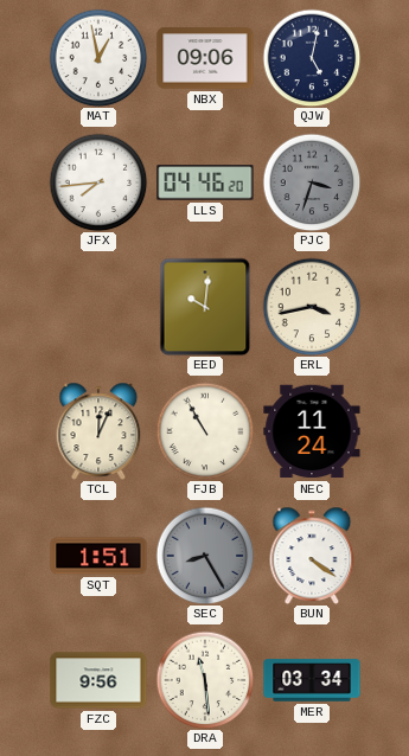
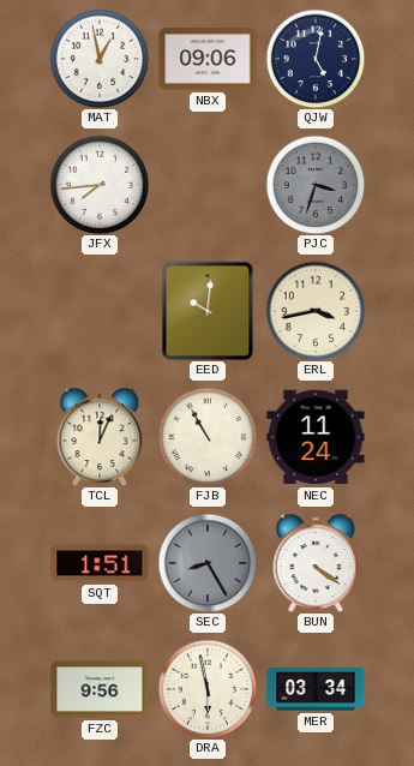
LLS: 04:46 -> none (205, 182)
DRA: 11:29 -> 5:58 (208, 689)
